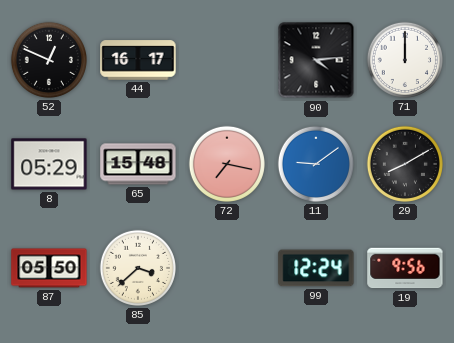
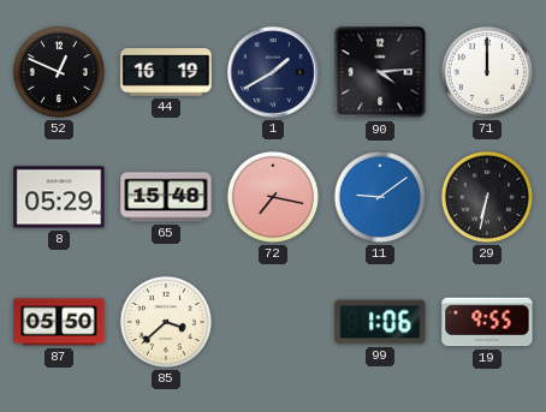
44: 16:17 -> 16:19 (166, 72)
1: none -> 1:40 (274, 73)
29: 8:10 -> 6:32 (486, 197)
99: 12:24 -> 1:06 (380, 322)
19: 9:56 -> 9:55 (487, 322)
